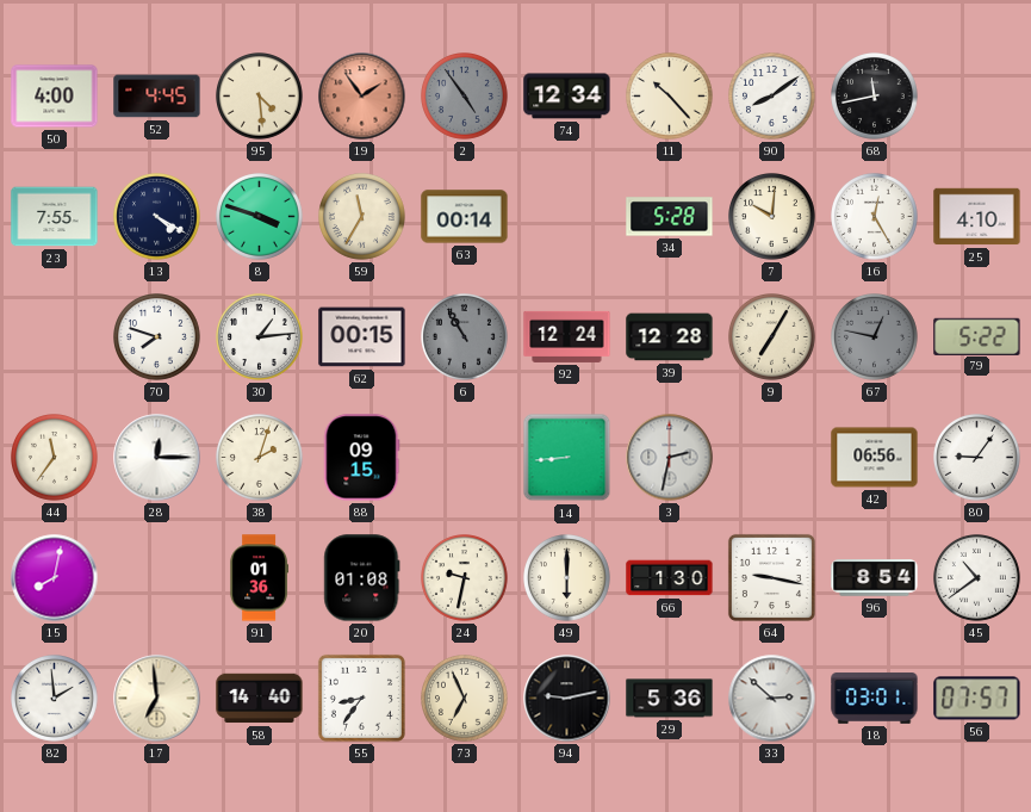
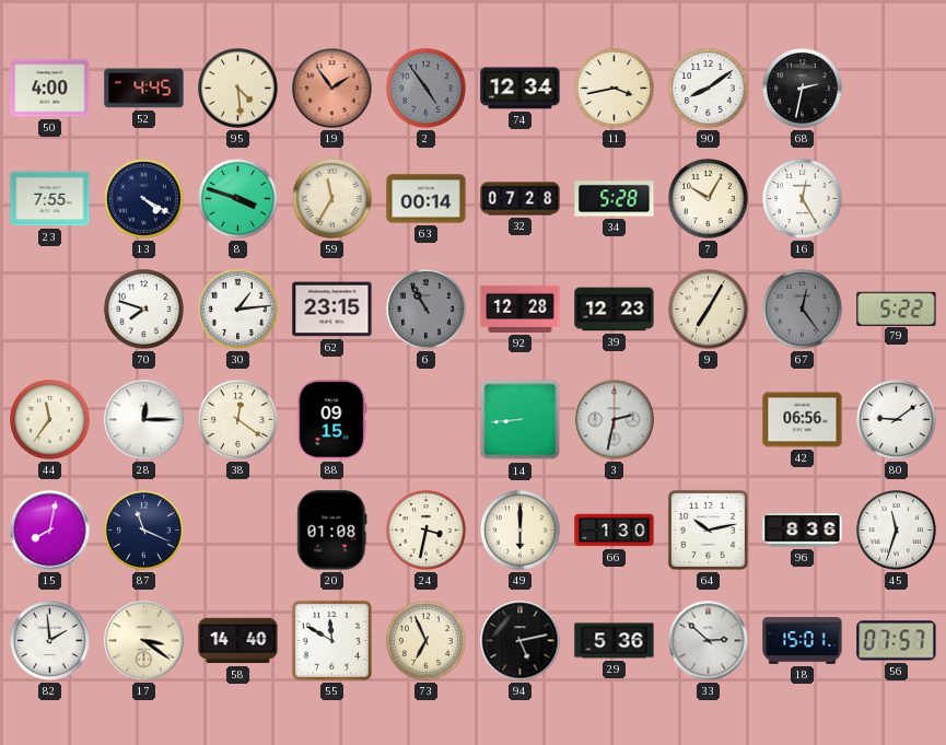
11: 10:23 -> 3:43 (615, 89)
68: 11:43 -> 2:32 (803, 89)
32: none -> 07:28 (521, 199)
7: 10:01 -> 10:05 (709, 199)
25: 4:10 -> none (977, 217)
62: 00:15 -> 23:15 (332, 310)
92: 12:24 -> 12:28 (521, 309)
39: 12:28 -> 12:23 (615, 310)
67: 12:47 -> 12:24 (803, 310)
38: 2:03 -> 12:21 (238, 420)
80: 9:06 -> 9:09 (897, 420)
87: none -> 11:19 (144, 531)
91: 01:36 -> none (259, 578)
24: 9:32 -> 3:32 (427, 531)
64: 9:17 -> 10:13 (708, 529)
96: 8:54 -> 8:36 (803, 531)
45: 10:39 -> 11:33 (897, 531)
17: 6:59 -> 3:21 (144, 641)
55: 8:36 -> 11:50 (331, 640)
94: 9:13 -> 5:13 (521, 641)
18: 03:01 -> 15:01 (803, 641)
